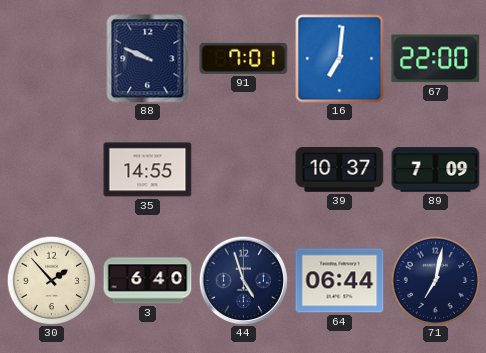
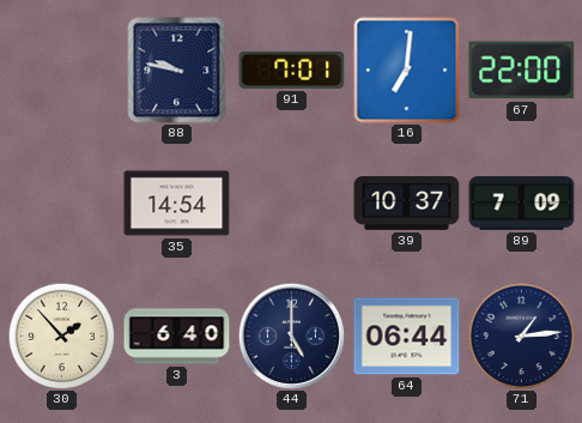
88: 9:49 -> 9:47 (177, 71)
35: 14:55 -> 14:54 (177, 204)
44: 4:57 -> 5:00 (291, 336)
71: 7:02 -> 1:14 (521, 336)
